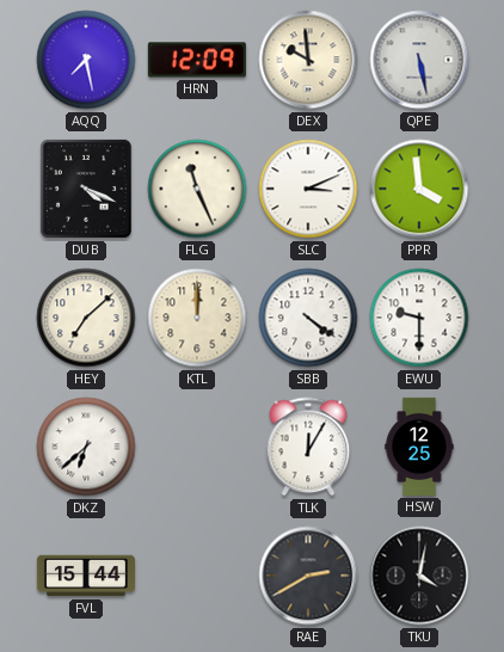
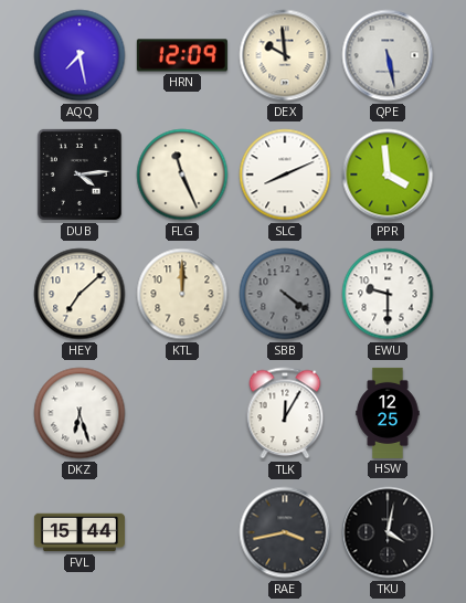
DUB: 4:19 -> 4:14 (80, 174)
SLC: 3:11 -> 8:11 (285, 174)
SBB dial: white -> grey (285, 294)
DKZ: 6:38 -> 6:27 (80, 413)
RAE: 2:40 -> 3:43 (285, 532)
